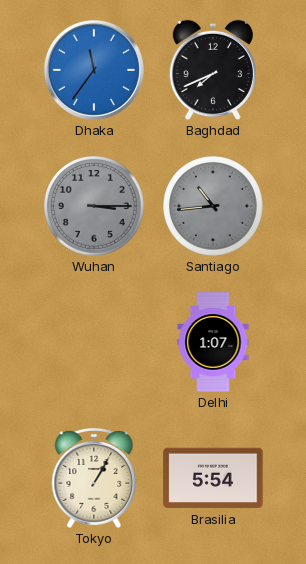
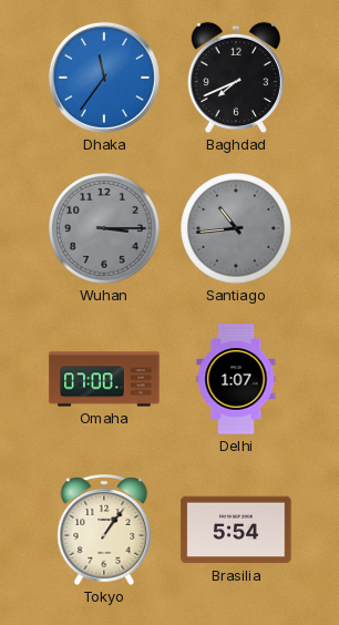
Omaha: none -> 07:00 (104, 379)
Tokyo: 1:05 -> 1:06 (104, 530)
